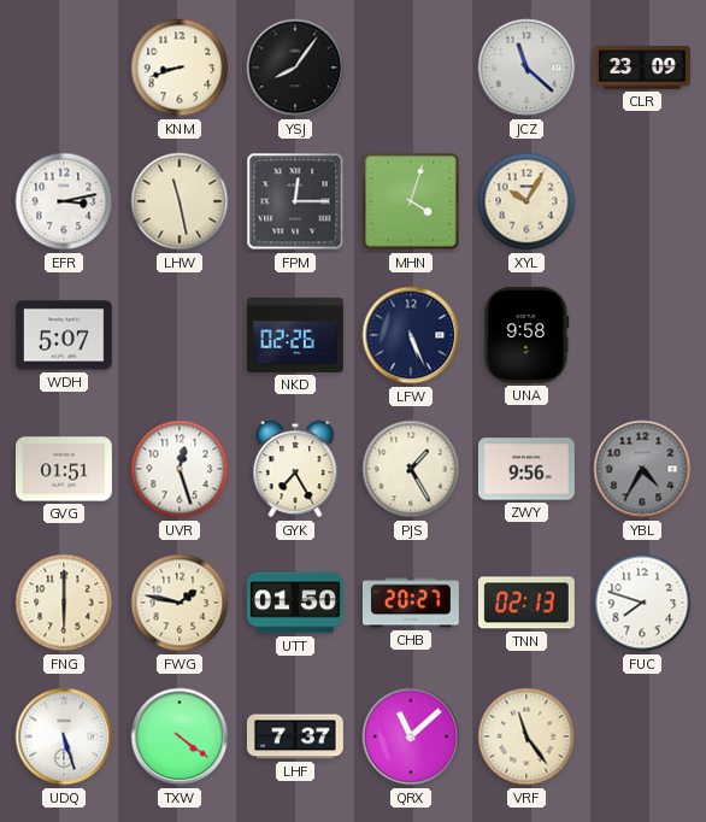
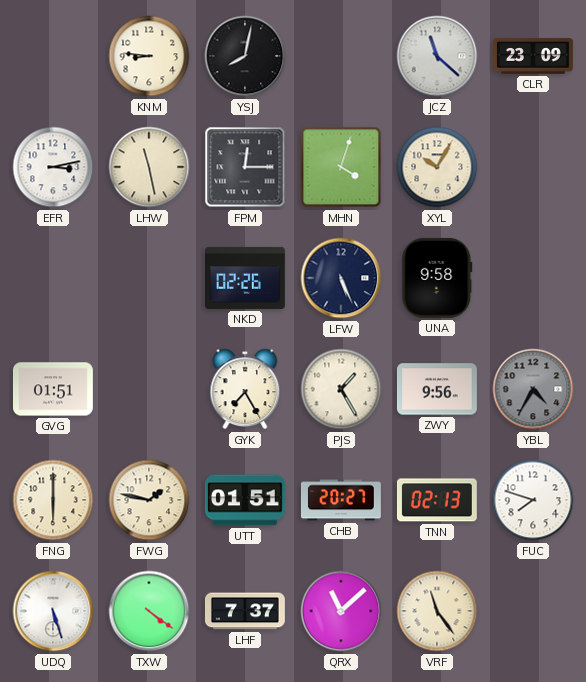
KNM: 8:42 -> 8:46 (149, 56)
YSJ: 8:06 -> 8:02 (245, 56)
WDH: 5:07 -> none (64, 335)
UVR: 12:27 -> none (180, 469)
UTT: 01:50 -> 01:51 (245, 500)
